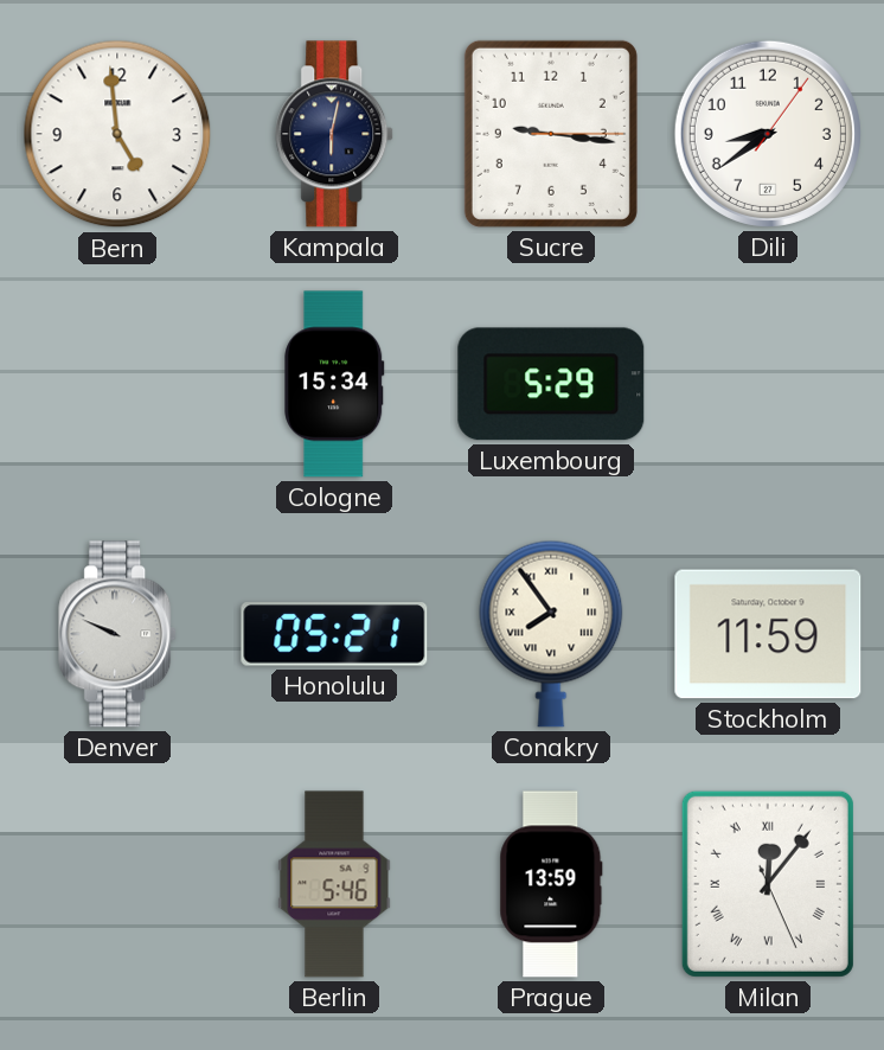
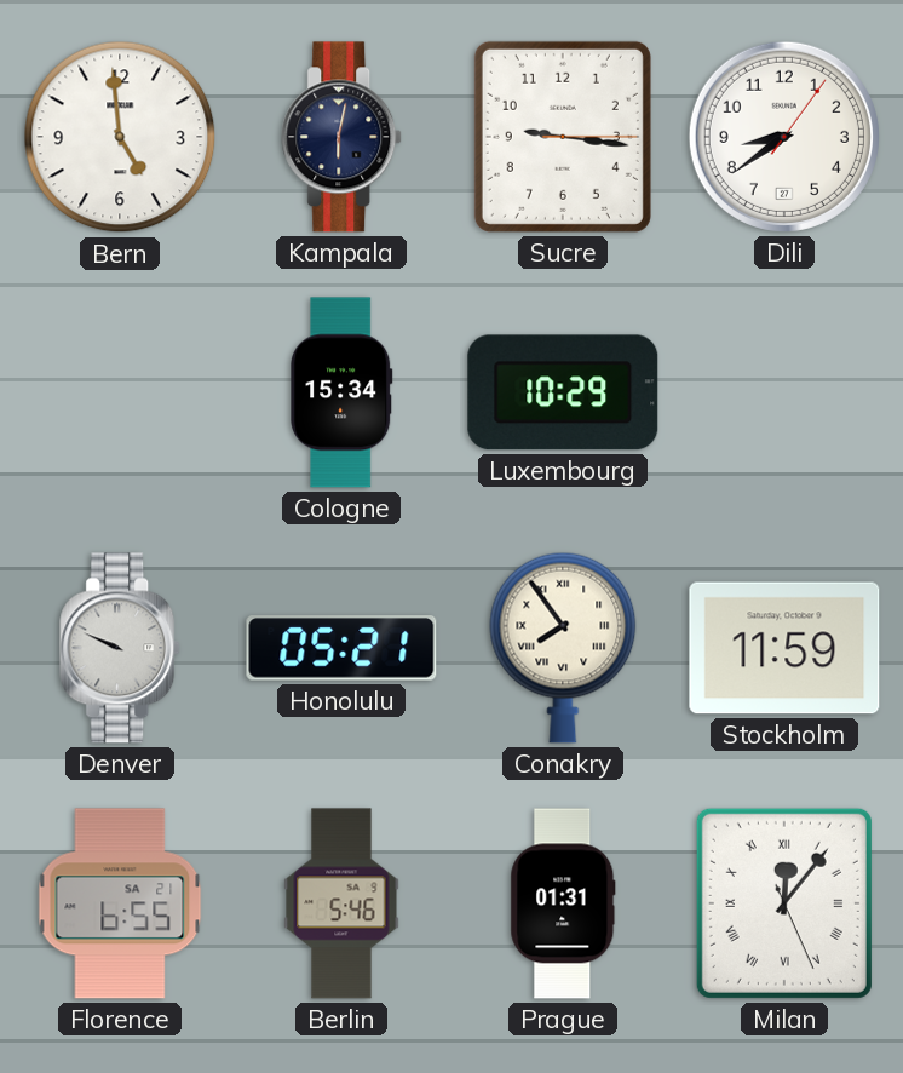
Luxembourg: 5:29 -> 10:29 (563, 392)
Florence: none -> 6:55 (120, 903)
Prague: 13:59 -> 01:31 (563, 903)
